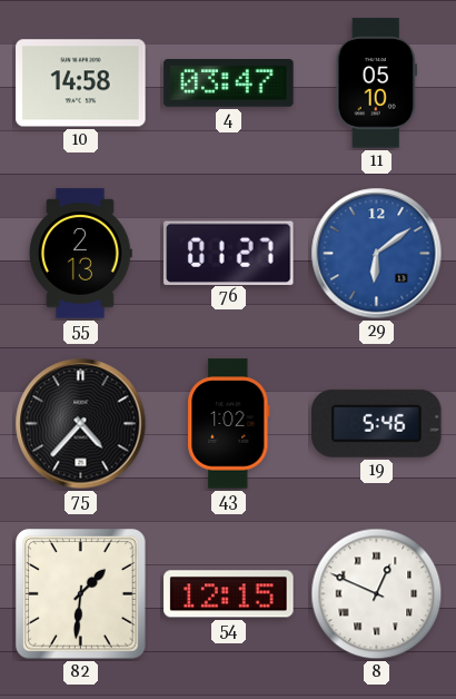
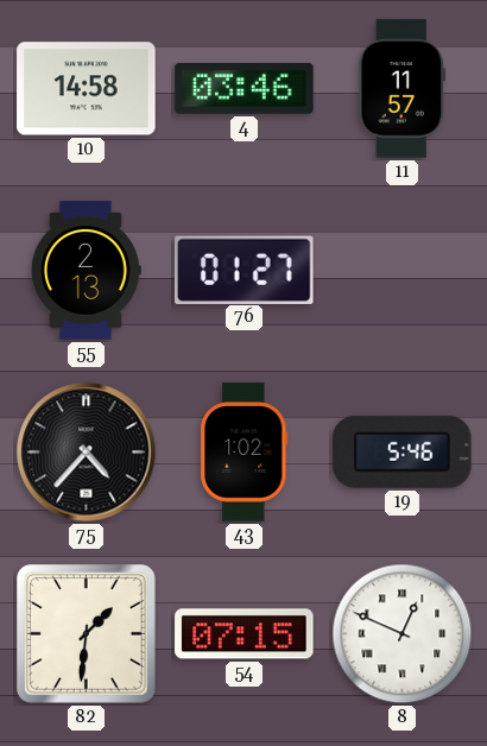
4: 03:47 -> 03:46 (245, 89)
11: 05:10 -> 11:57 (401, 89)
29: 6:09 -> none (377, 254)
54: 12:15 -> 07:15 (245, 634)
